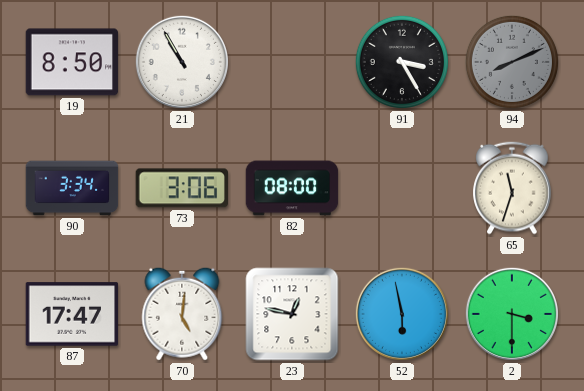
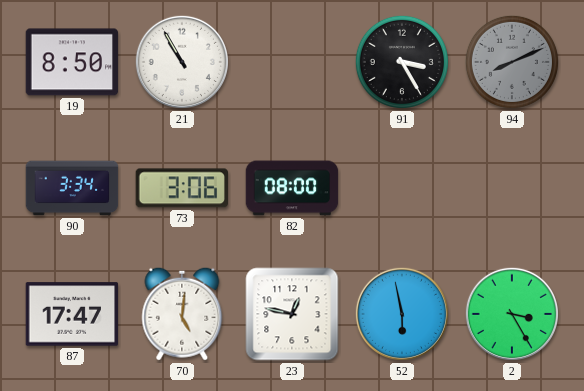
65: 11:33 -> none (512, 188)
2: 3:30 -> 3:25 (512, 314)
